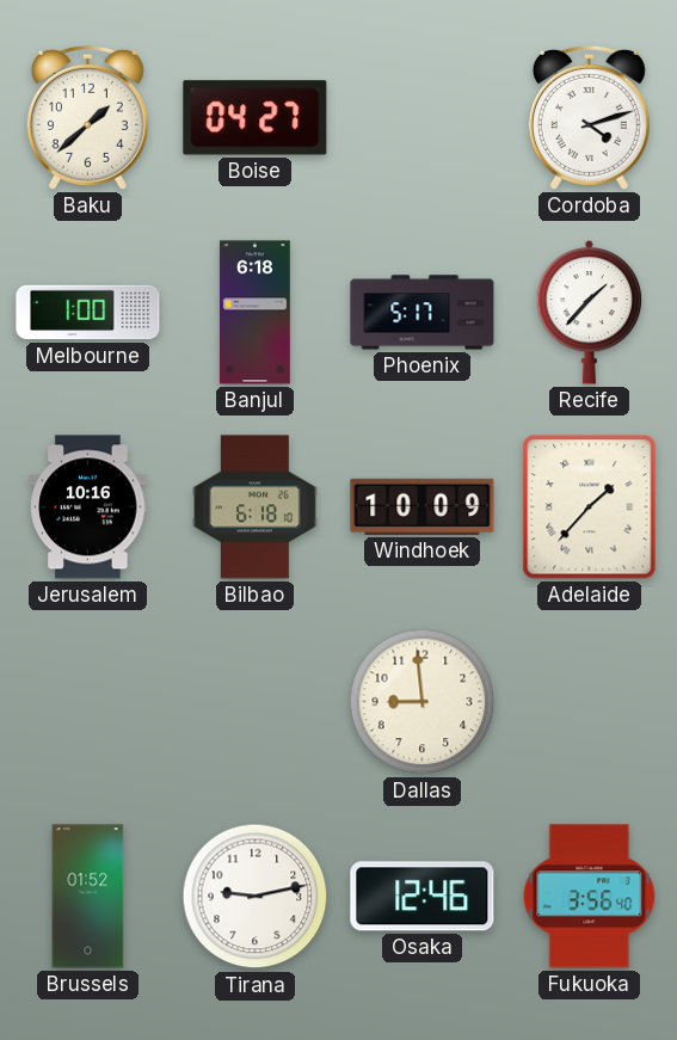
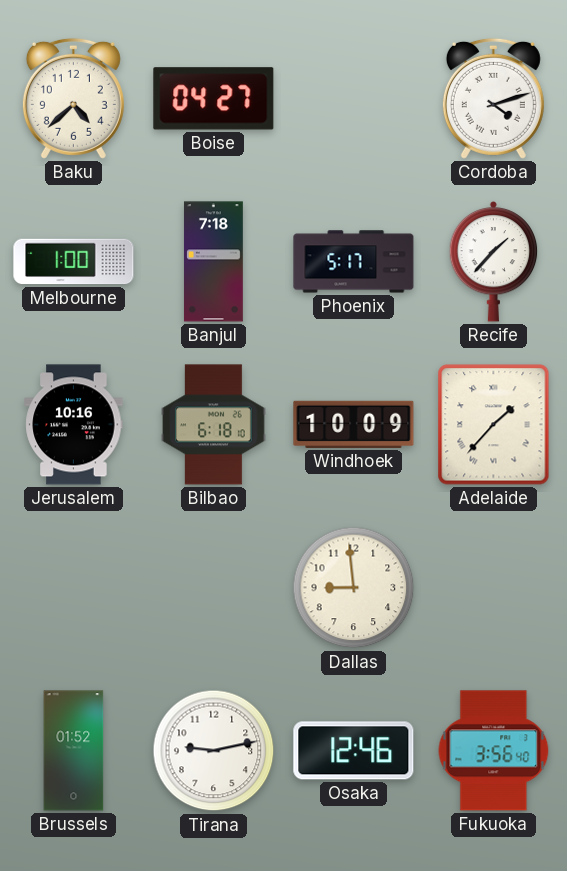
Baku: 1:38 -> 4:38 (73, 98)
Banjul: 6:18 -> 7:18 (213, 262)
